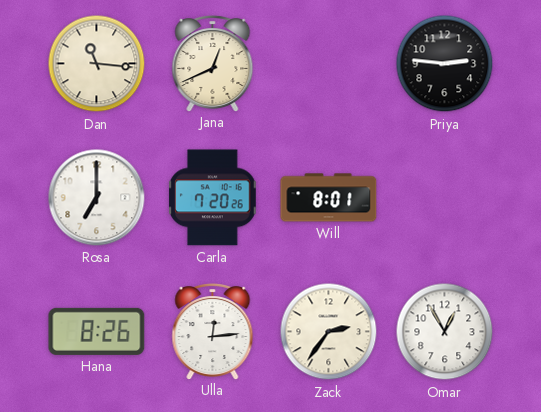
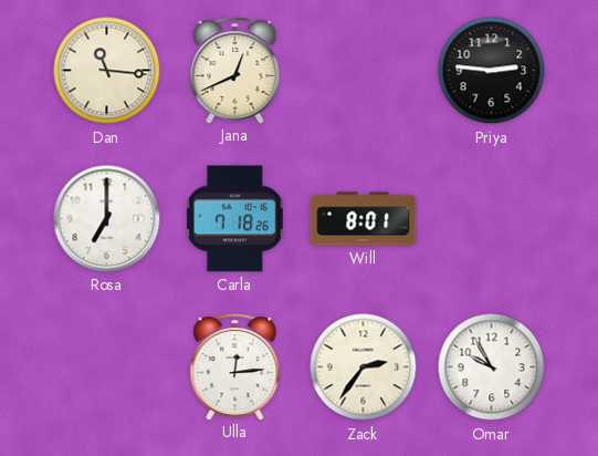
Carla: 7:20 -> 7:18 (235, 219)
Hana: 8:26 -> none (97, 331)
Omar: 12:55 -> 9:55 (492, 367)
